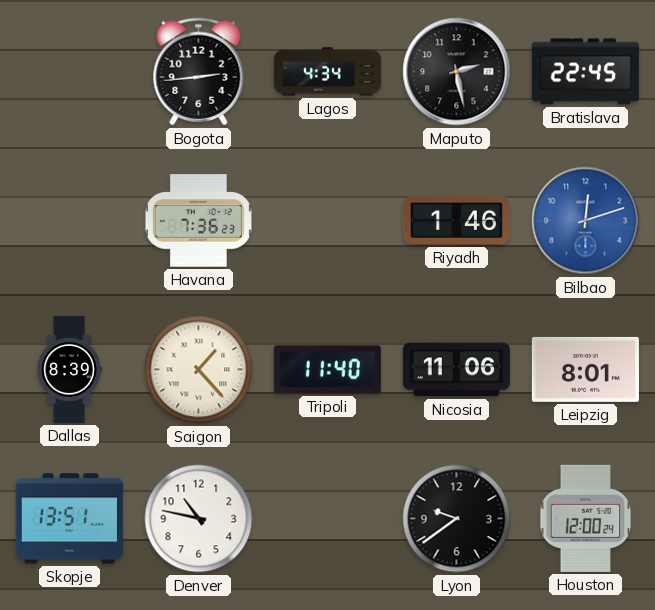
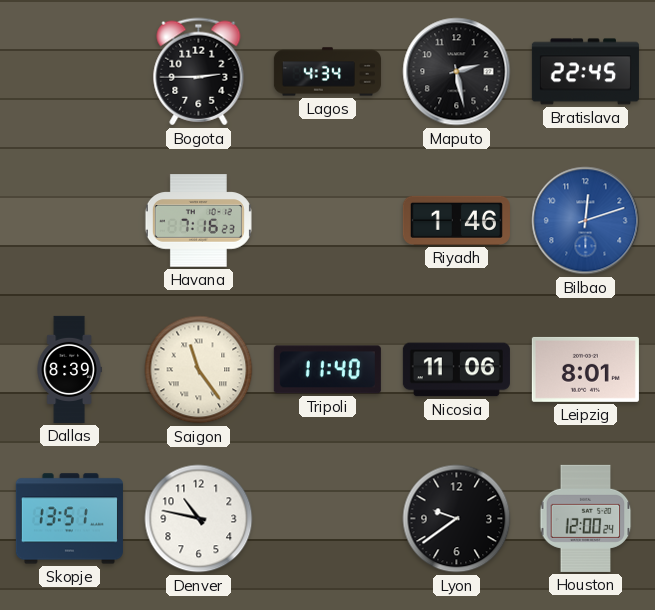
Bogota: 2:44 -> 2:45 (199, 72)
Havana: 7:36 -> 7:16 (198, 221)
Saigon: 1:23 -> 11:24 (199, 370)
